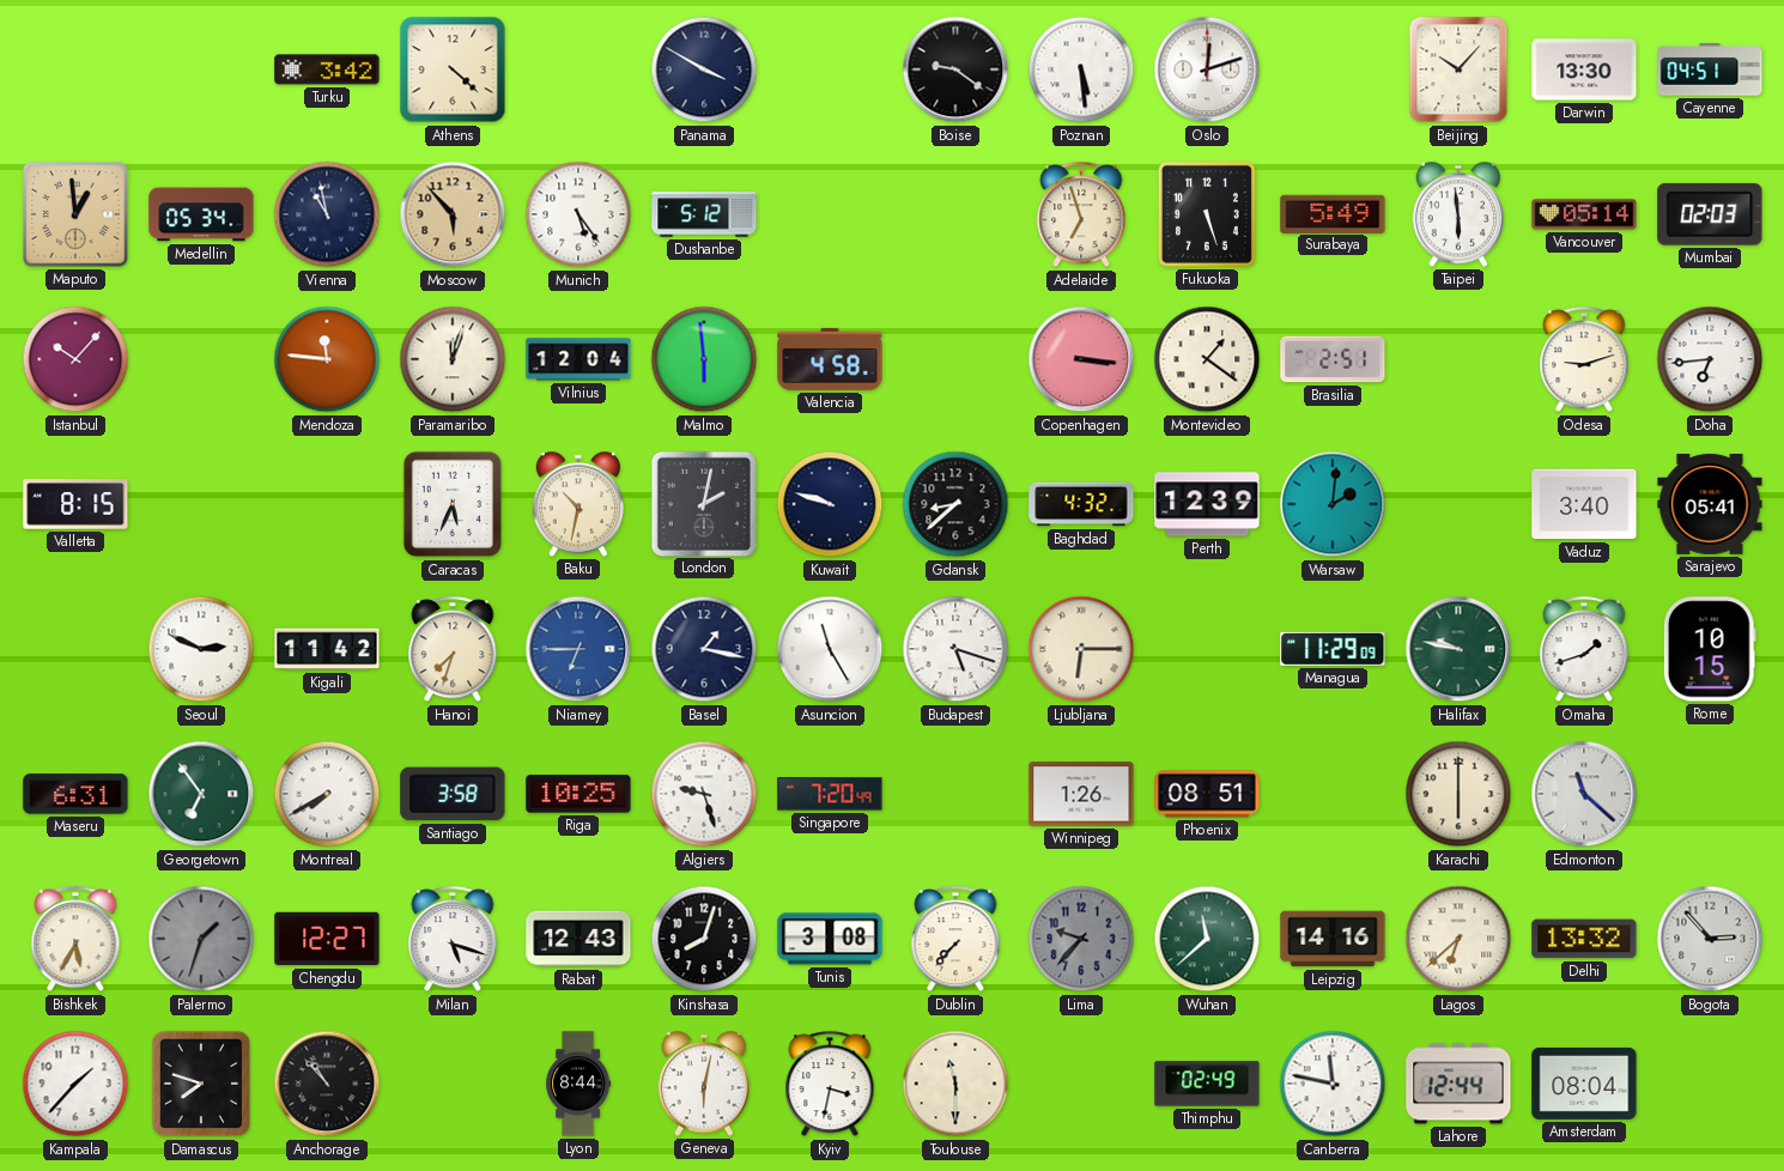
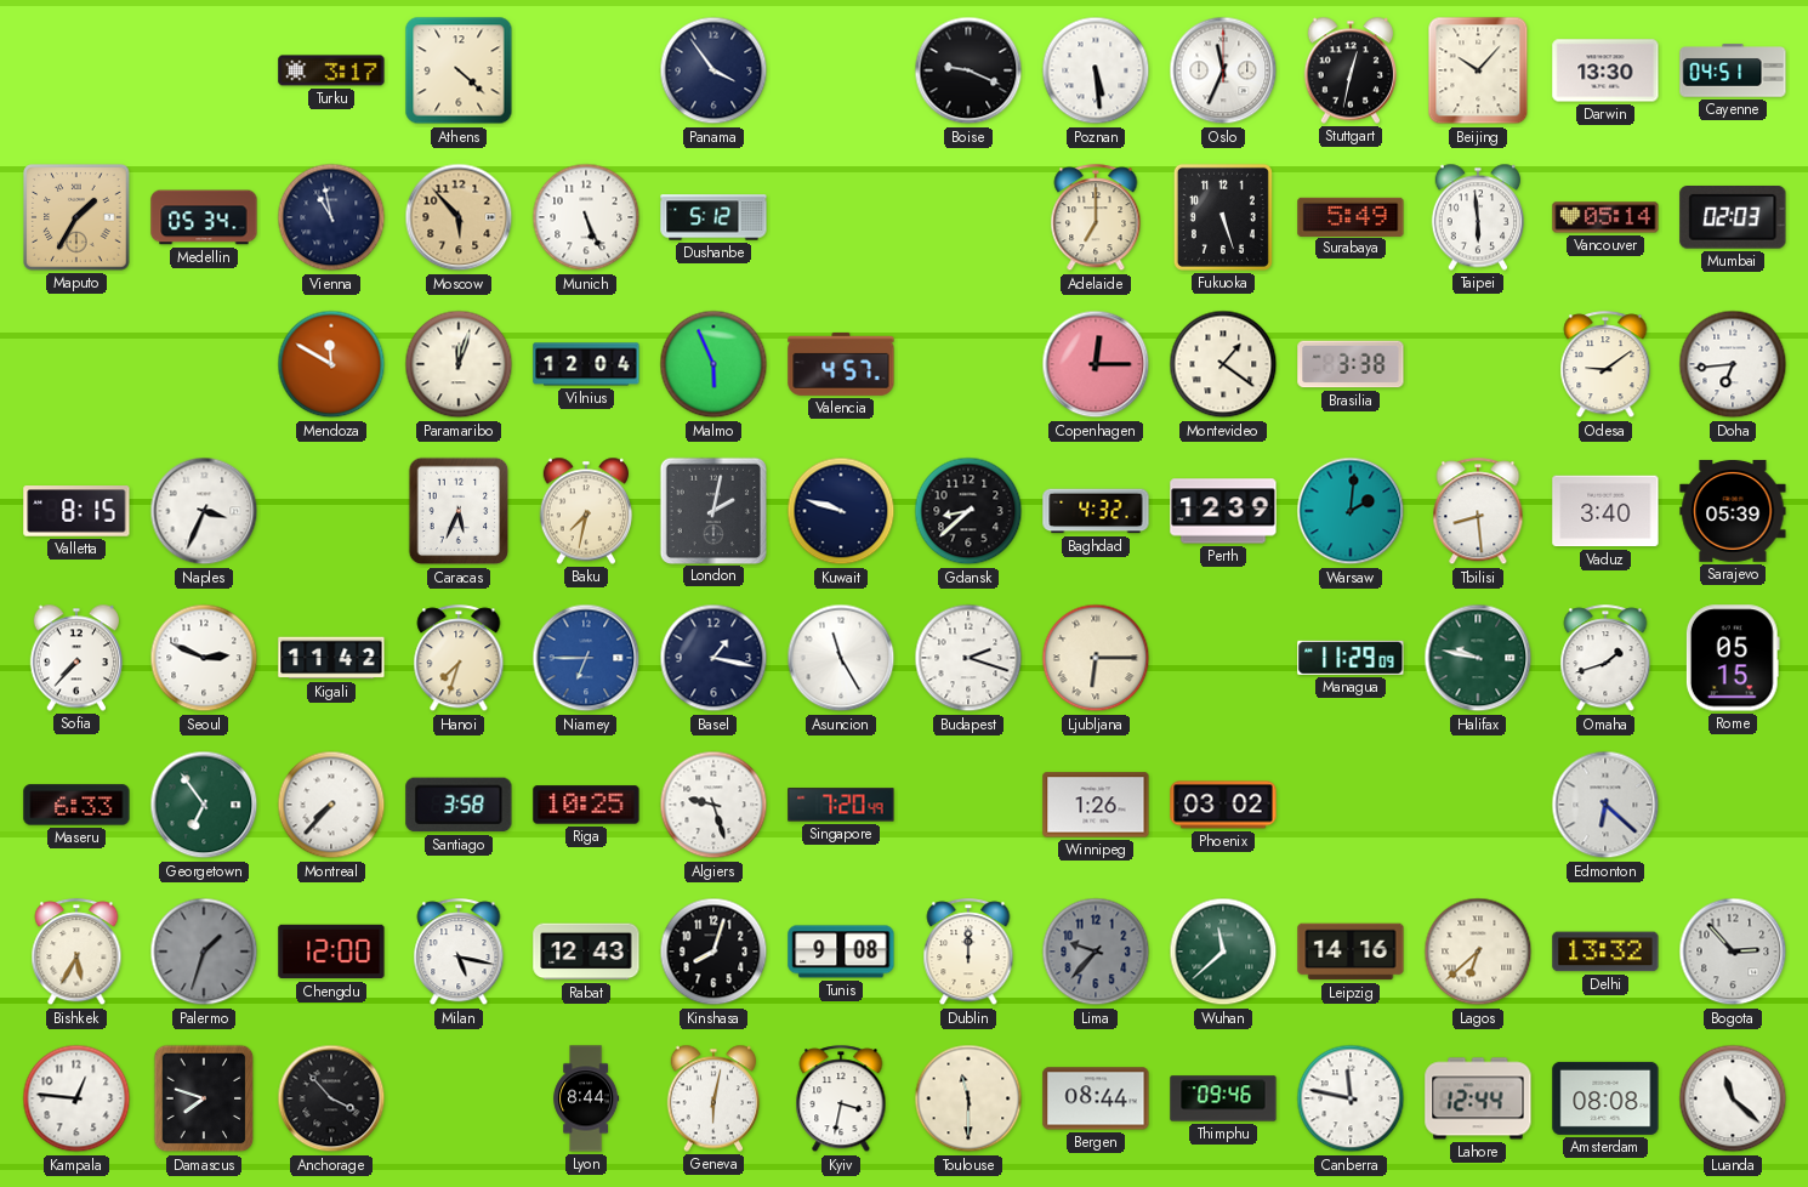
Turku: 3:42 -> 3:17 (331, 70)
Panama: 3:50 -> 3:54 (713, 70)
Boise: 9:21 -> 9:19 (968, 70)
Oslo: 12:12 -> 11:34 (1223, 70)
Stuttgart: none -> 12:32 (1349, 70)
Maputo: 12:59 -> 1:35 (76, 217)
Munich: 5:24 -> 5:26 (586, 217)
Adelaide: 6:57 -> 7:00 (1096, 218)
Istanbul: 10:07 -> none (75, 359)
Mendoza: 11:46 -> 11:50 (331, 364)
Malmo: 5:59 -> 5:56 (713, 364)
Valencia: 4:58 -> 4:57 (841, 364)
Copenhagen: 3:16 -> 12:15 (1096, 364)
Brasilia: 2:51 -> 3:38 (1351, 364)
Odesa: 9:12 -> 9:09 (1605, 365)
Naples: none -> 3:34 (204, 511)
Baku: 10:32 -> 7:32 (585, 511)
Tbilisi: none -> 8:29 (1478, 512)
Sarajevo: 05:41 -> 05:39 (1733, 511)
Sofia: none -> 7:37 (75, 658)
Budapest: 5:18 -> 2:18 (968, 658)
Rome: 10:15 -> 05:15 (1733, 658)
Maseru: 6:31 -> 6:33 (76, 805)
Montreal: 7:40 -> 7:37 (331, 805)
Phoenix: 08:51 -> 03:02 (1223, 805)
Karachi: 6:00 -> none (1458, 794)
Edmonton: 11:22 -> 6:22 (1605, 805)
Chengdu: 12:27 -> 12:00 (331, 952)
Milan: 5:18 -> 5:17 (459, 953)
Tunis: 3:08 -> 9:08 (841, 952)
Dublin: 7:37 -> 12:00 (968, 953)
Kampala: 1:37 -> 12:46 (76, 1098)
Anchorage: 10:53 -> 3:53 (331, 1098)
Bergen: none -> 08:44 (1096, 1098)
Thimphu: 02:49 -> 09:46 (1223, 1098)
Amsterdam: 08:04 -> 08:08 (1605, 1098)
Luanda: none -> 11:22 (1733, 1098)
